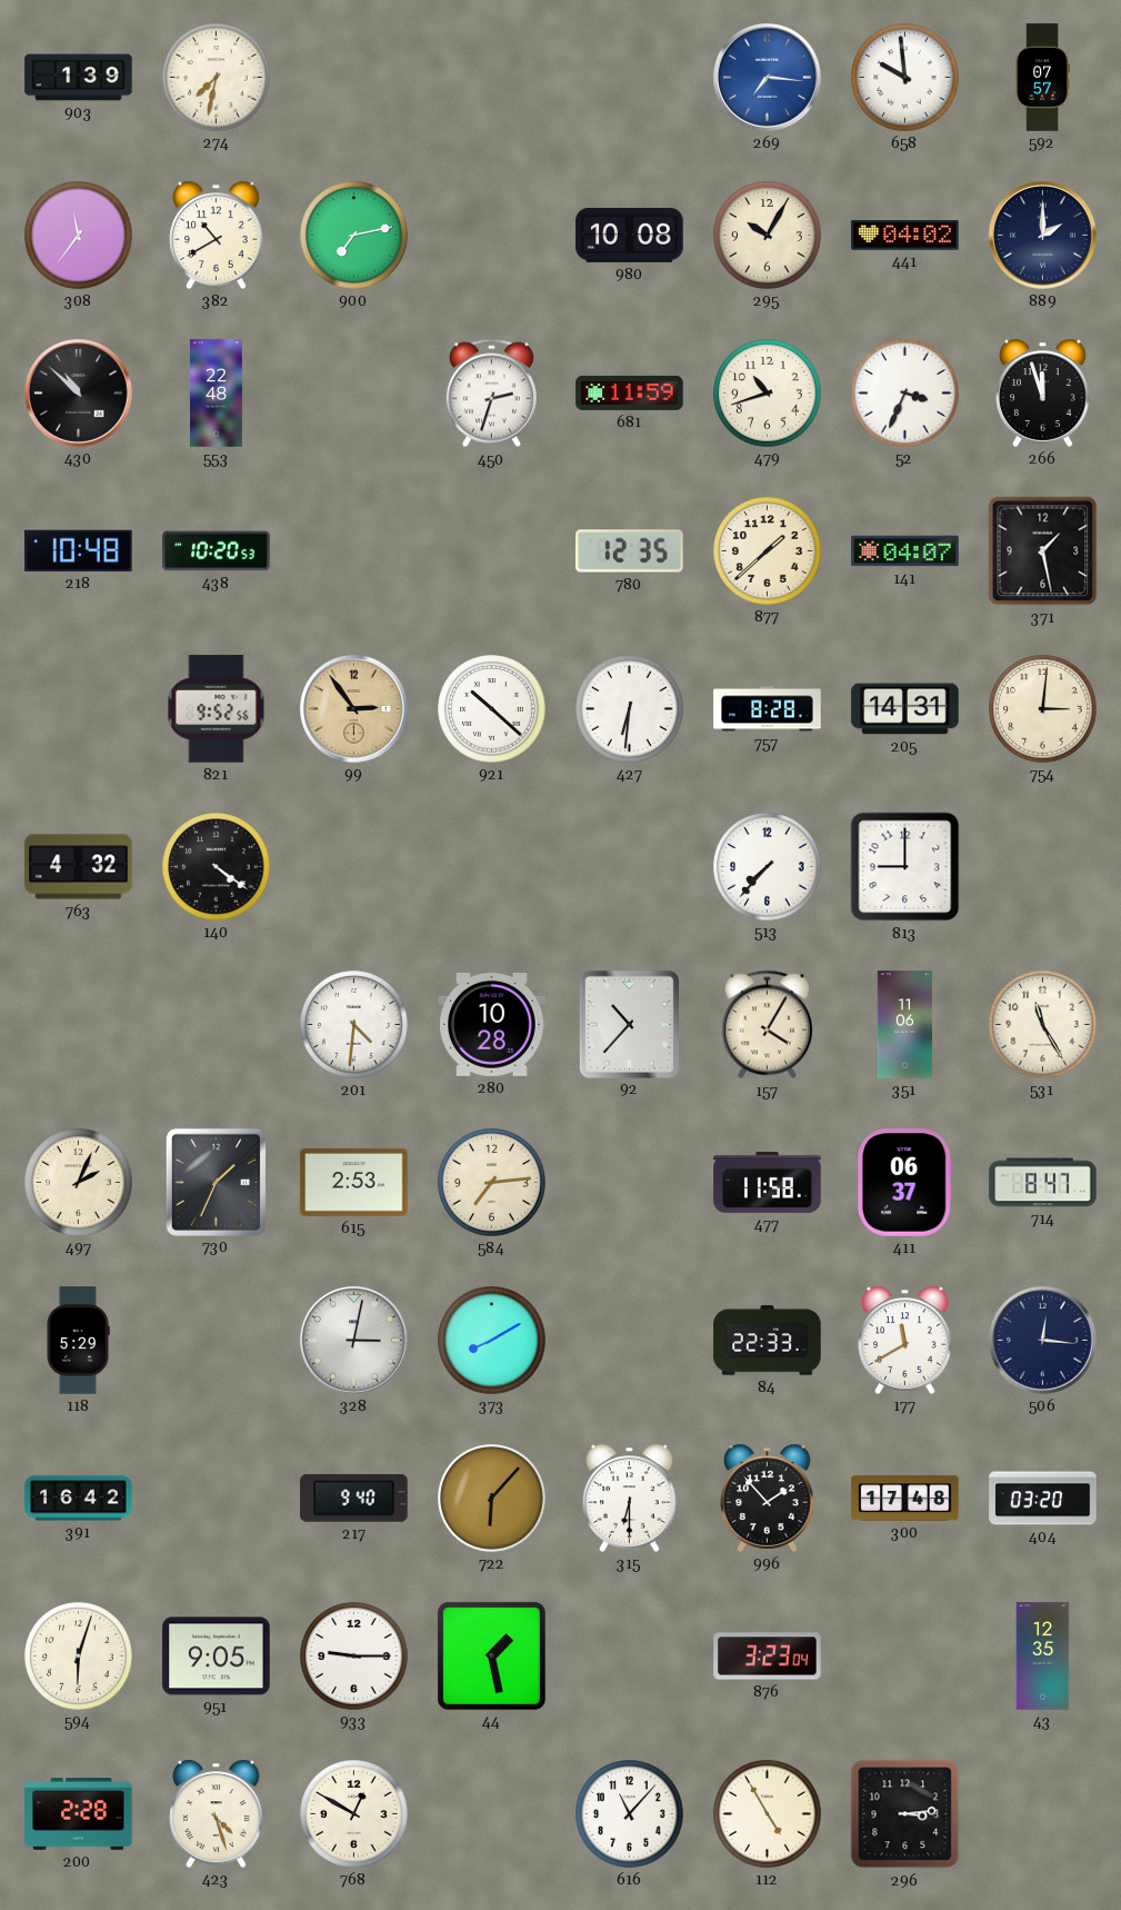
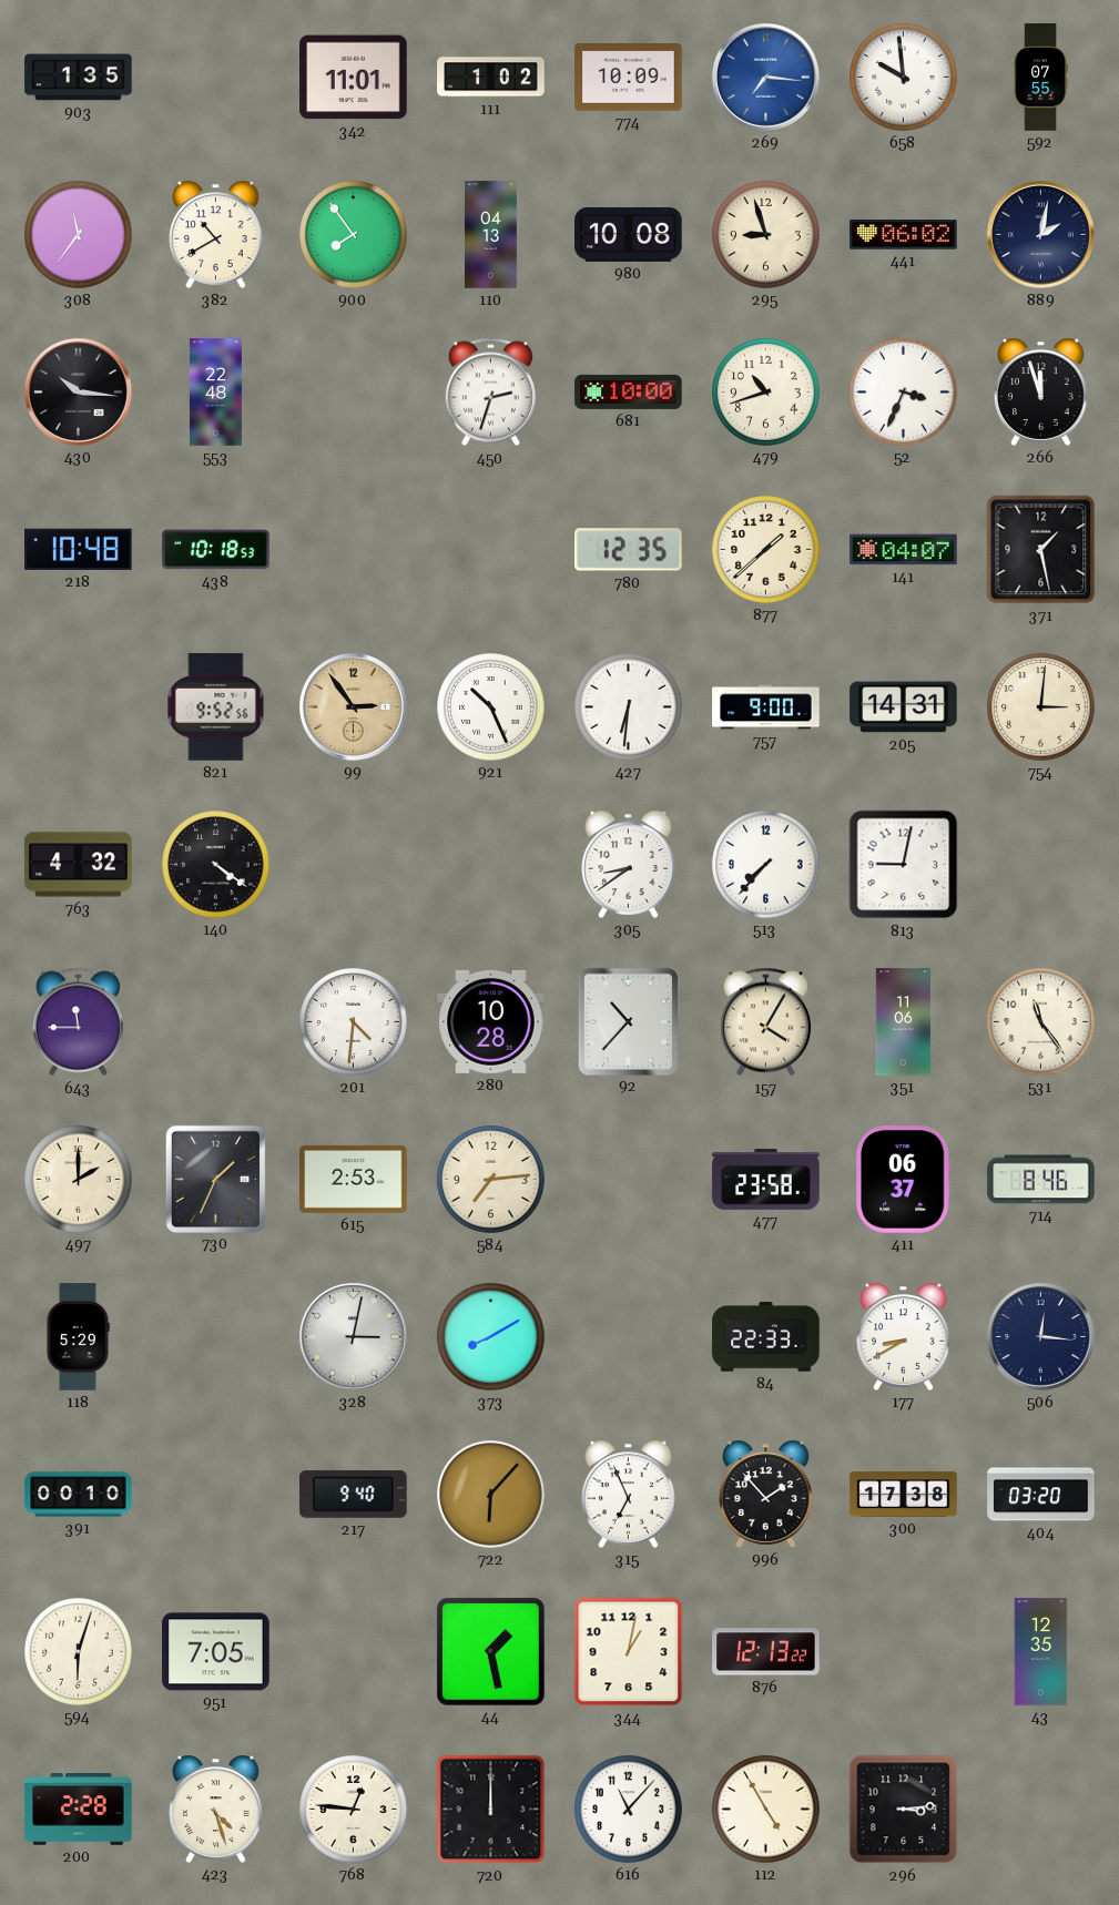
903: 1:39 -> 1:35 (79, 78)
274: 7:32 -> none (217, 78)
342: none -> 11:01 (354, 78)
111: none -> 1:02 (491, 78)
774: none -> 10:09 (629, 78)
592: 07:57 -> 07:55 (1040, 78)
900: 7:13 -> 7:54 (354, 235)
110: none -> 04:13 (491, 235)
295: 10:05 -> 8:57 (766, 235)
441: 04:02 -> 06:02 (904, 235)
889: 2:00 -> 2:02 (1040, 234)
430: 10:52 -> 10:16 (78, 391)
681: 11:59 -> 10:00 (629, 391)
438: 10:20 -> 10:18 (216, 550)
921: 10:22 -> 10:26 (491, 707)
757: 8:28 -> 9:00 (766, 707)
305: none -> 8:39 (629, 864)
813: 9:00 -> 9:02 (904, 865)
643: none -> 11:45 (78, 1022)
531: 11:25 -> 11:24 (1041, 1022)
497: 2:04 -> 2:00 (79, 1180)
477: 11:58 -> 23:58 (766, 1179)
714: 8:47 -> 8:46 (1041, 1180)
177: 11:40 -> 8:40 (904, 1336)
391: 16:42 -> 00:10 (79, 1495)
315: 6:30 -> 6:56 (629, 1494)
300: 17:48 -> 17:38 (904, 1495)
951: 9:05 -> 7:05 (216, 1652)
933: 9:15 -> none (354, 1657)
344: none -> 1:02 (629, 1652)
876: 3:23 -> 12:13 (766, 1652)
768: 12:50 -> 12:46 (354, 1810)
720: none -> 12:00 (491, 1810)
